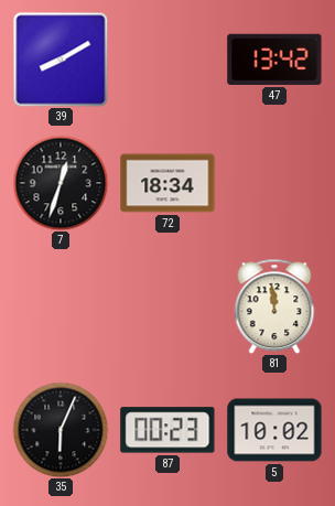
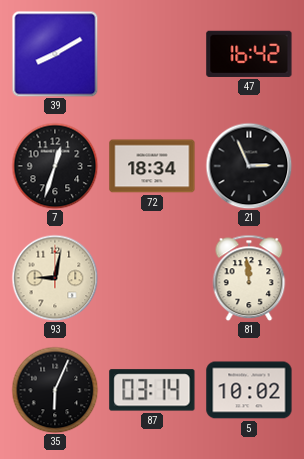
47: 13:42 -> 16:42 (249, 54)
21: none -> 2:56 (249, 166)
93: none -> 9:02 (55, 278)
87: 00:23 -> 03:14 (152, 390)
